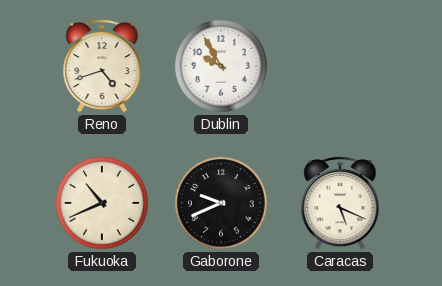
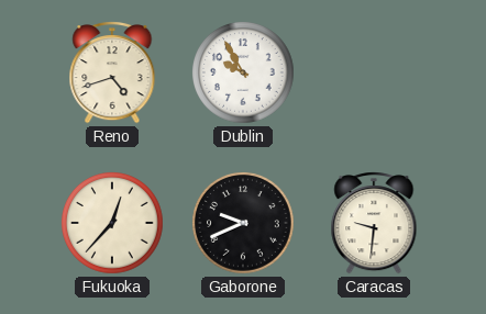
Fukuoka: 10:41 -> 12:37 (113, 224)
Caracas: 5:19 -> 9:31 (374, 224)
